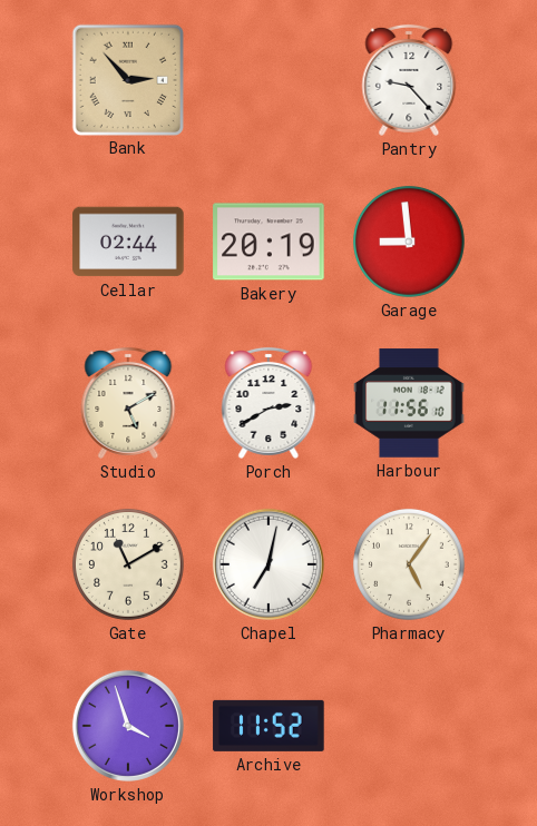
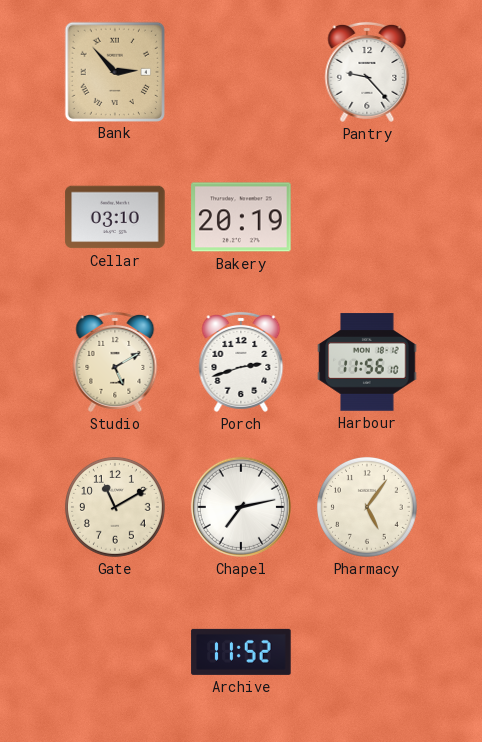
Cellar: 02:44 -> 03:10 (115, 217)
Garage: 8:59 -> none (409, 242)
Porch: 2:40 -> 2:42 (241, 362)
Chapel: 7:02 -> 7:13 (241, 507)
Workshop: 3:57 -> none (128, 726)
